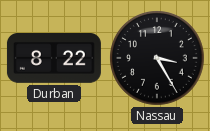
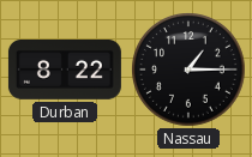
Nassau: 3:25 -> 1:15 (190, 71)
